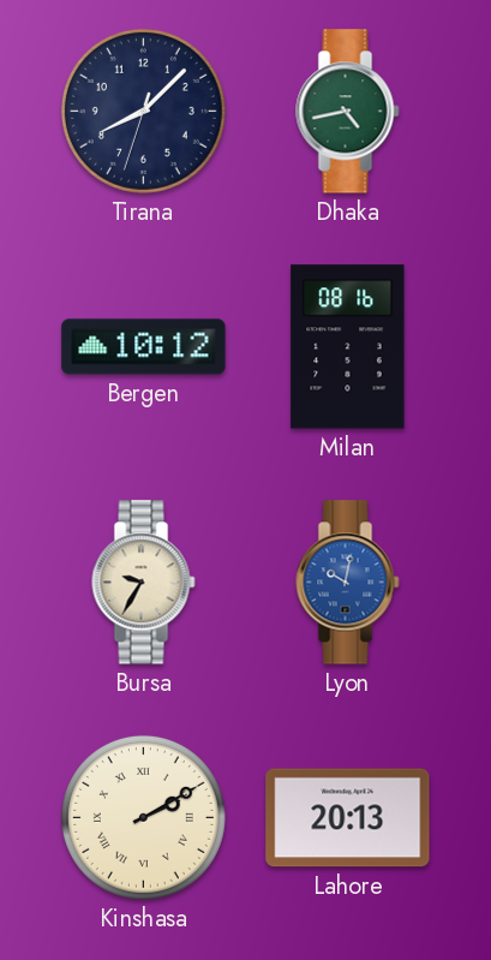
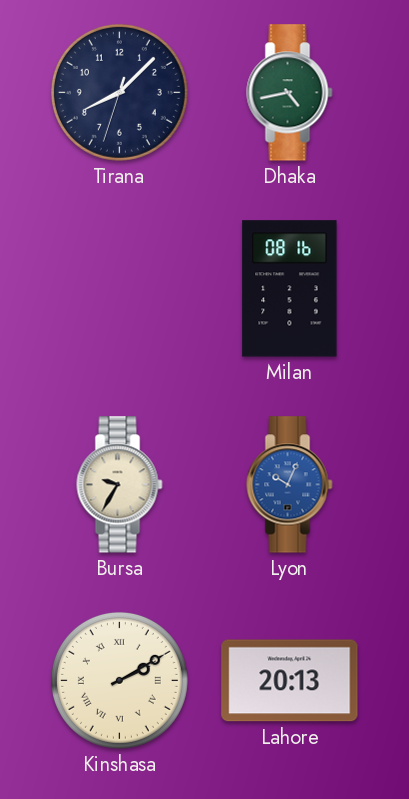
Bergen: 10:12 -> none (144, 347)
Lyon: 10:02 -> 10:04 (290, 485)
